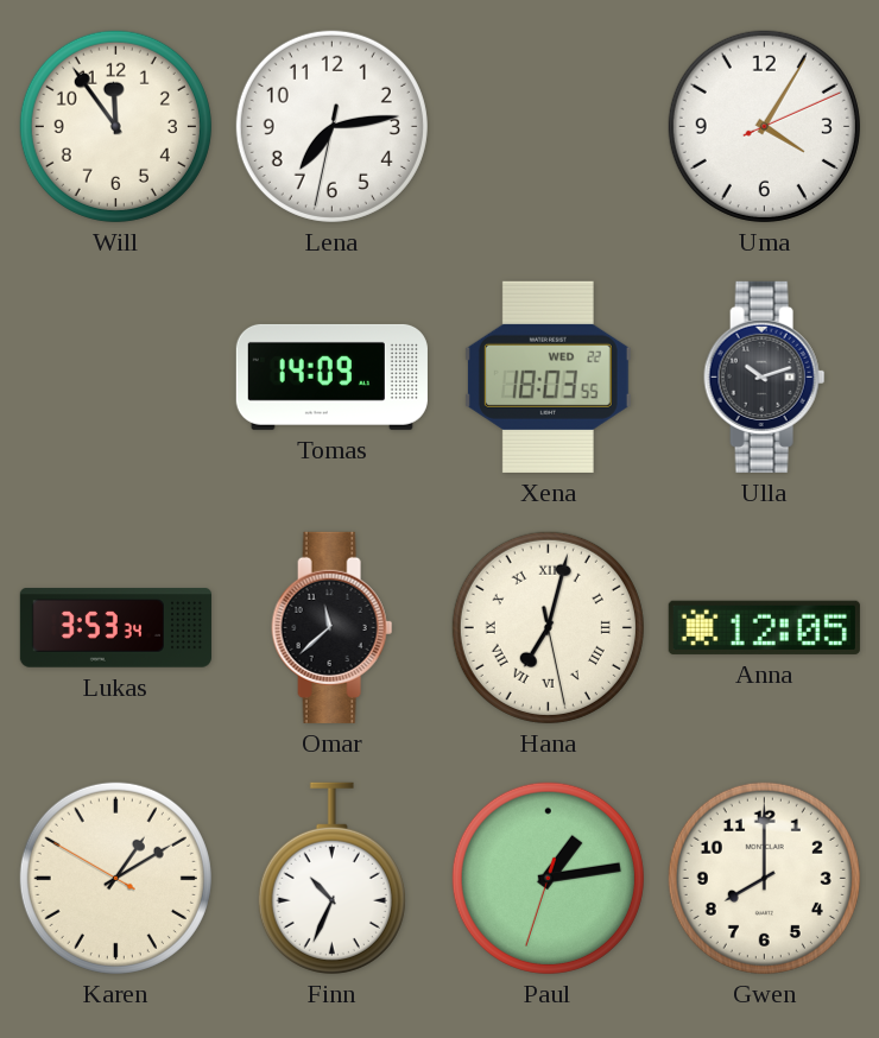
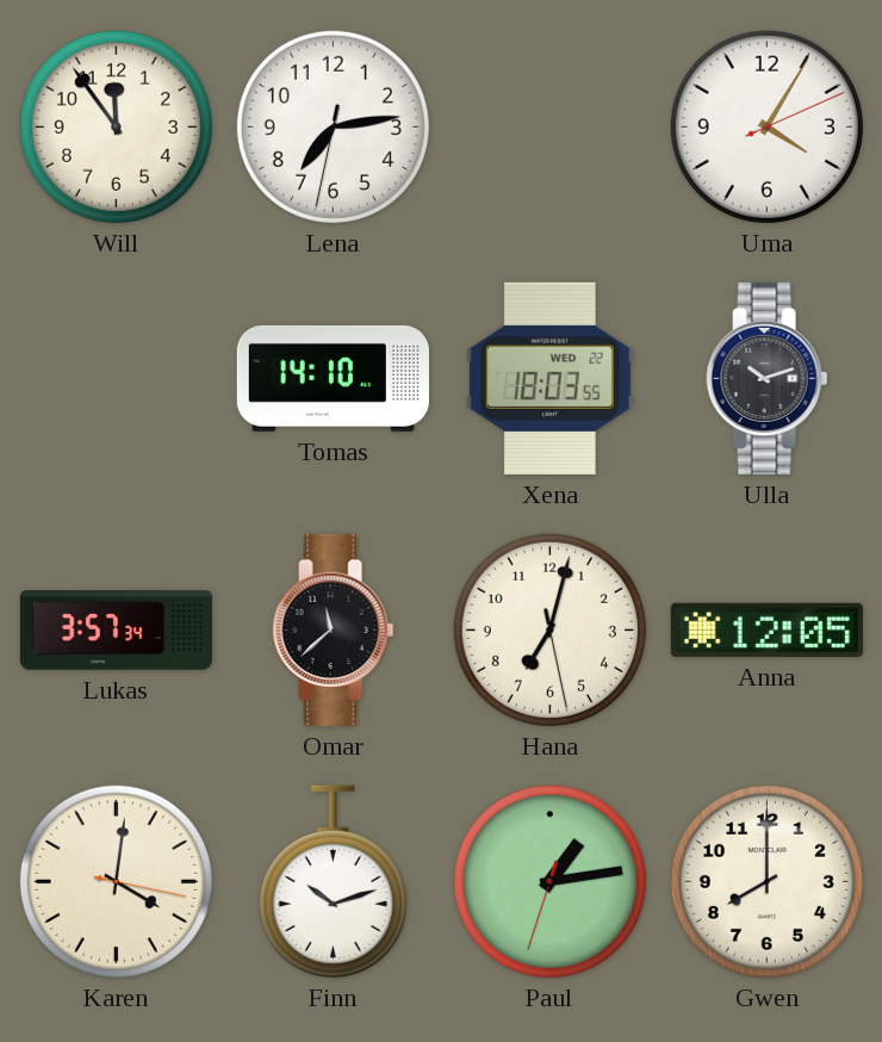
Tomas: 14:09 -> 14:10 (333, 378)
Lukas: 3:53 -> 3:57 (116, 631)
Hana numerals: Roman -> Arabic (549, 629)
Karen: 1:09 -> 4:01 (116, 881)
Finn: 10:34 -> 10:12 (333, 881)
